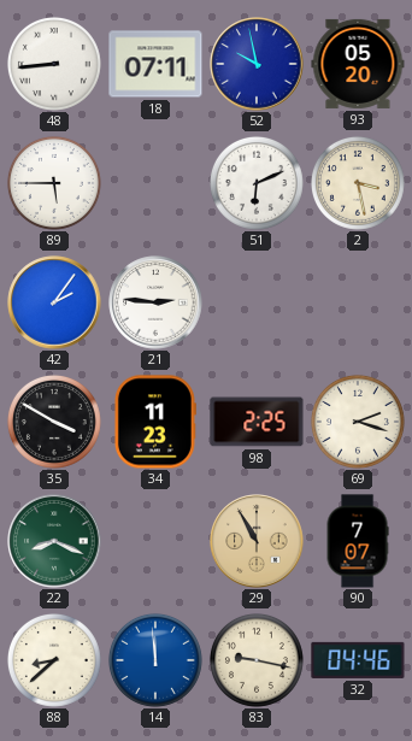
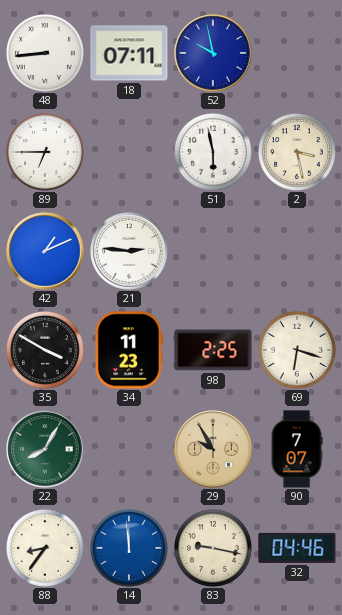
93: 05:20 -> none (358, 64)
89: 5:45 -> 6:45 (45, 152)
51: 6:11 -> 5:58 (213, 152)
42: 2:06 -> 1:11 (45, 251)
69: 2:18 -> 6:18 (297, 350)
22: 8:19 -> 8:05 (45, 449)
29: 10:55 -> 9:55 (213, 449)
88: 8:38 -> 8:36 (45, 548)
